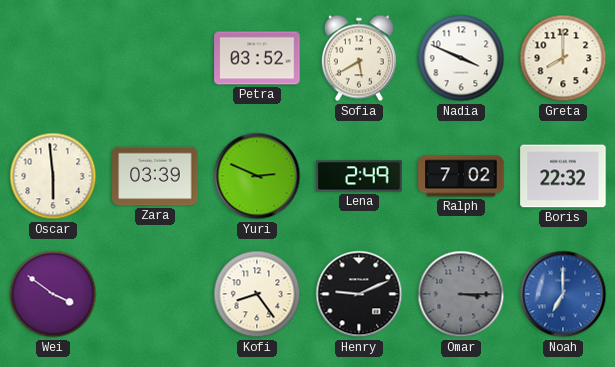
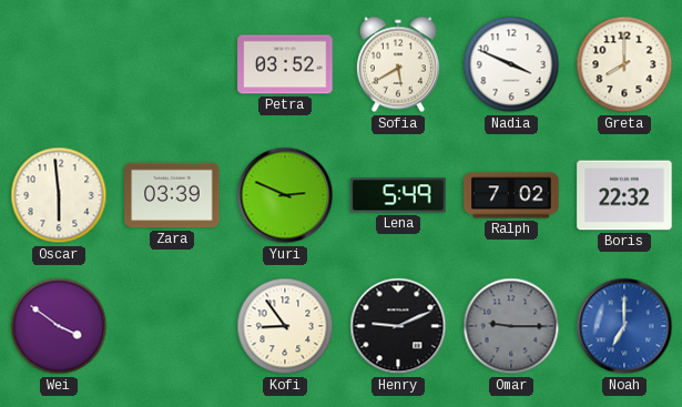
Lena: 2:49 -> 5:49 (398, 195)
Kofi: 8:24 -> 8:54 (285, 326)
Omar: 3:15 -> 9:15 (511, 326)
